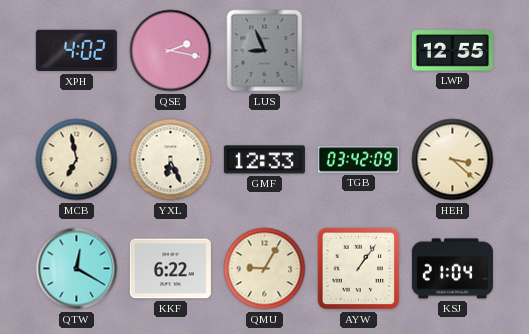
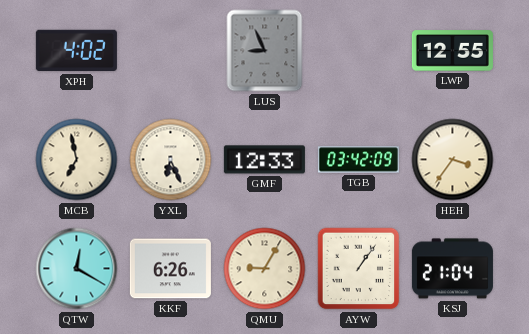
QSE: 2:17 -> none (171, 51)
HEH: 3:22 -> 3:36 (453, 160)
KKF: 6:22 -> 6:26 (170, 269)
